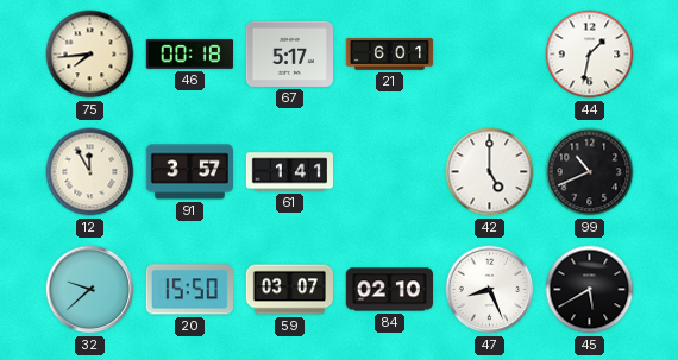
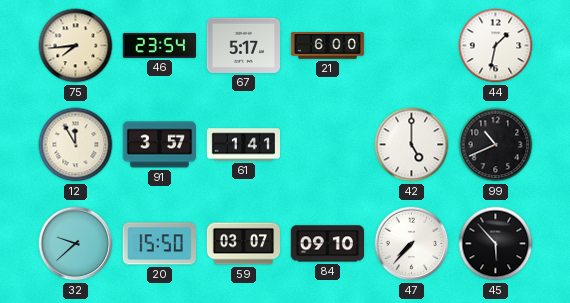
46: 00:18 -> 23:54 (159, 45)
21: 6:01 -> 6:00 (328, 46)
84: 02:10 -> 09:10 (327, 244)
47: 8:26 -> 7:37 (412, 244)
45: 5:40 -> 5:53 (496, 244)
